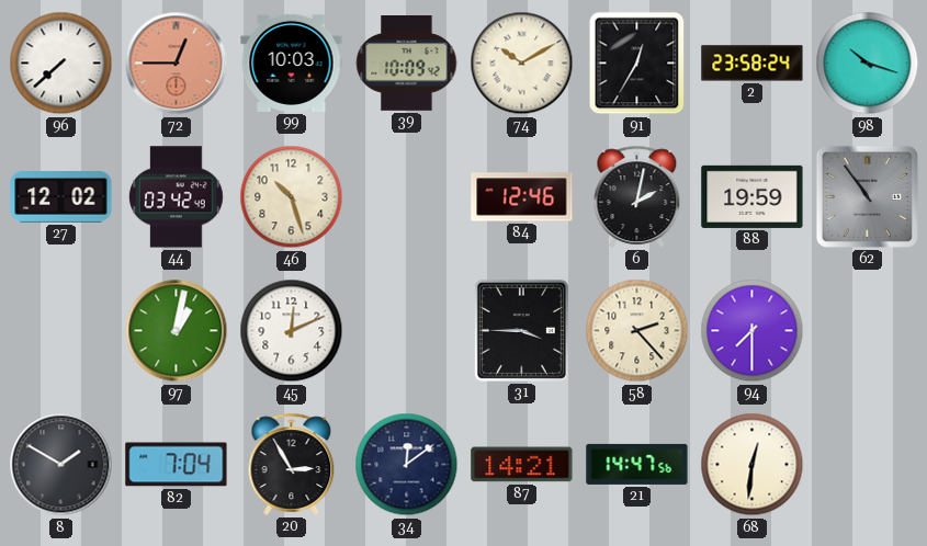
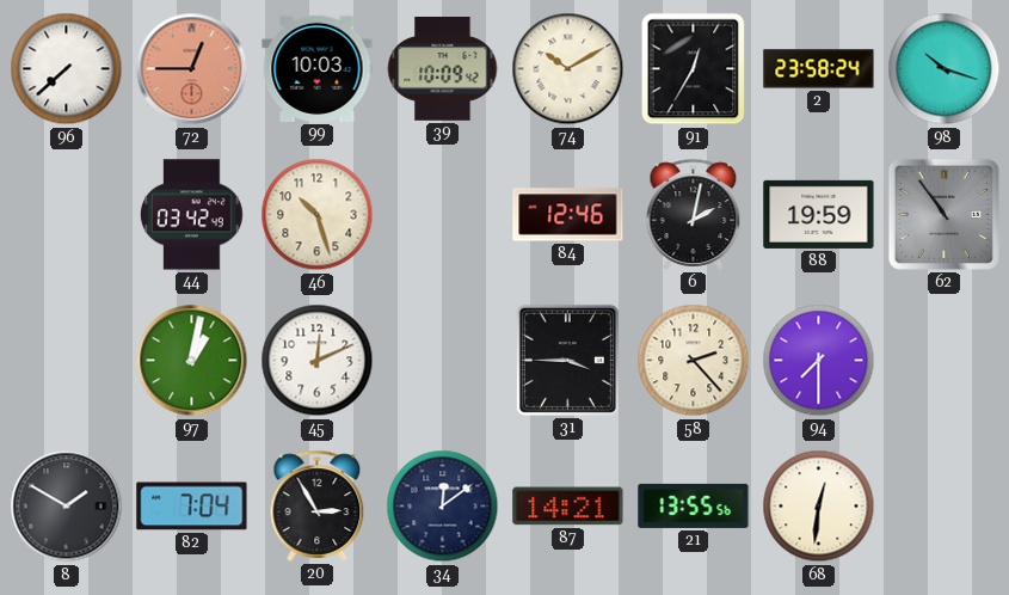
27: 12:02 -> none (61, 197)
21: 14:47 -> 13:55 (694, 505)
